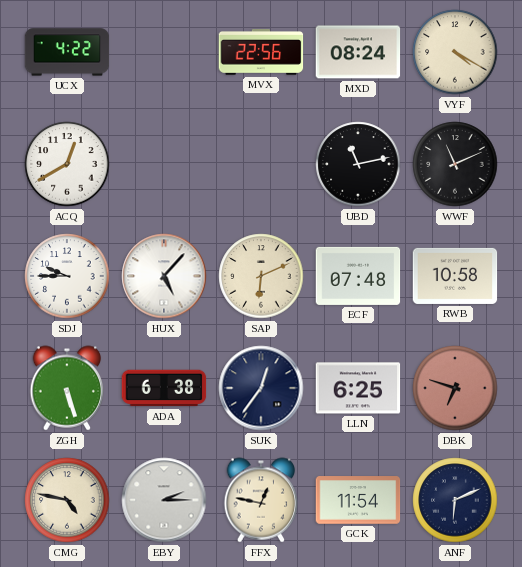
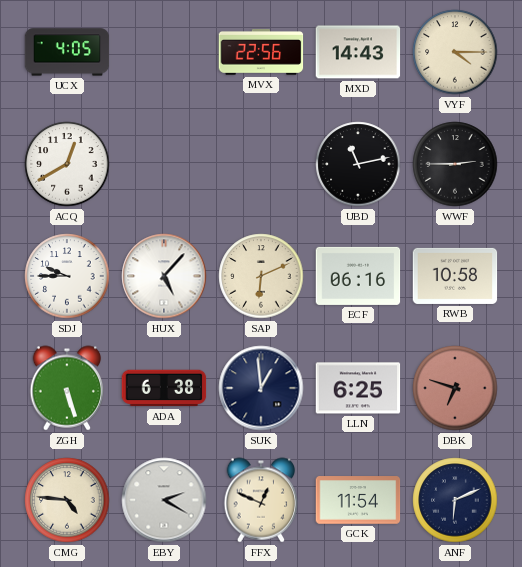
UCX: 4:22 -> 4:05 (67, 52)
MXD: 08:24 -> 14:43 (358, 52)
VYF: 4:20 -> 4:15 (455, 52)
WWF: 11:11 -> 2:45 (455, 164)
ECF: 07:48 -> 06:16 (358, 276)
SUK: 12:36 -> 12:59 (261, 388)
CMG: 4:47 -> 4:46 (67, 500)
EBY: 2:15 -> 2:20 (164, 500)
FFX: 12:47 -> 12:49 (261, 500)
